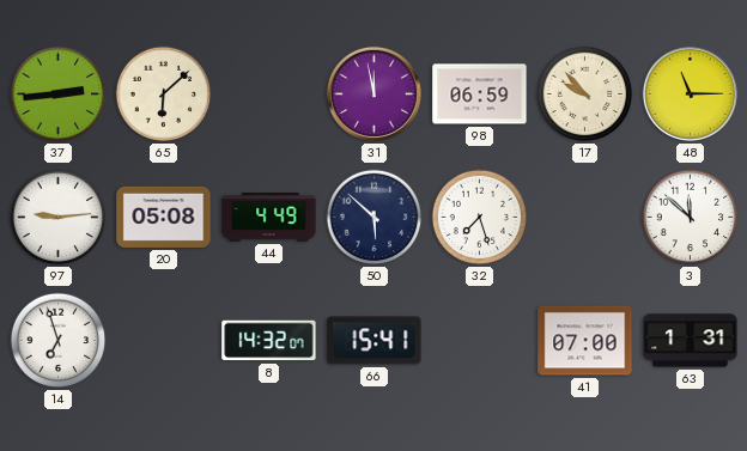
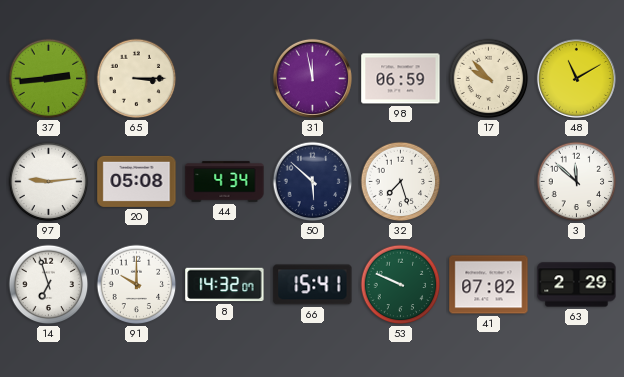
65: 6:08 -> 3:15 (137, 79)
48: 11:15 -> 11:10 (576, 78)
44: 4:49 -> 4:34 (225, 182)
91: none -> 10:00 (137, 285)
53: none -> 9:49 (401, 285)
41: 07:00 -> 07:02 (489, 285)
63: 1:31 -> 2:29 (577, 285)
